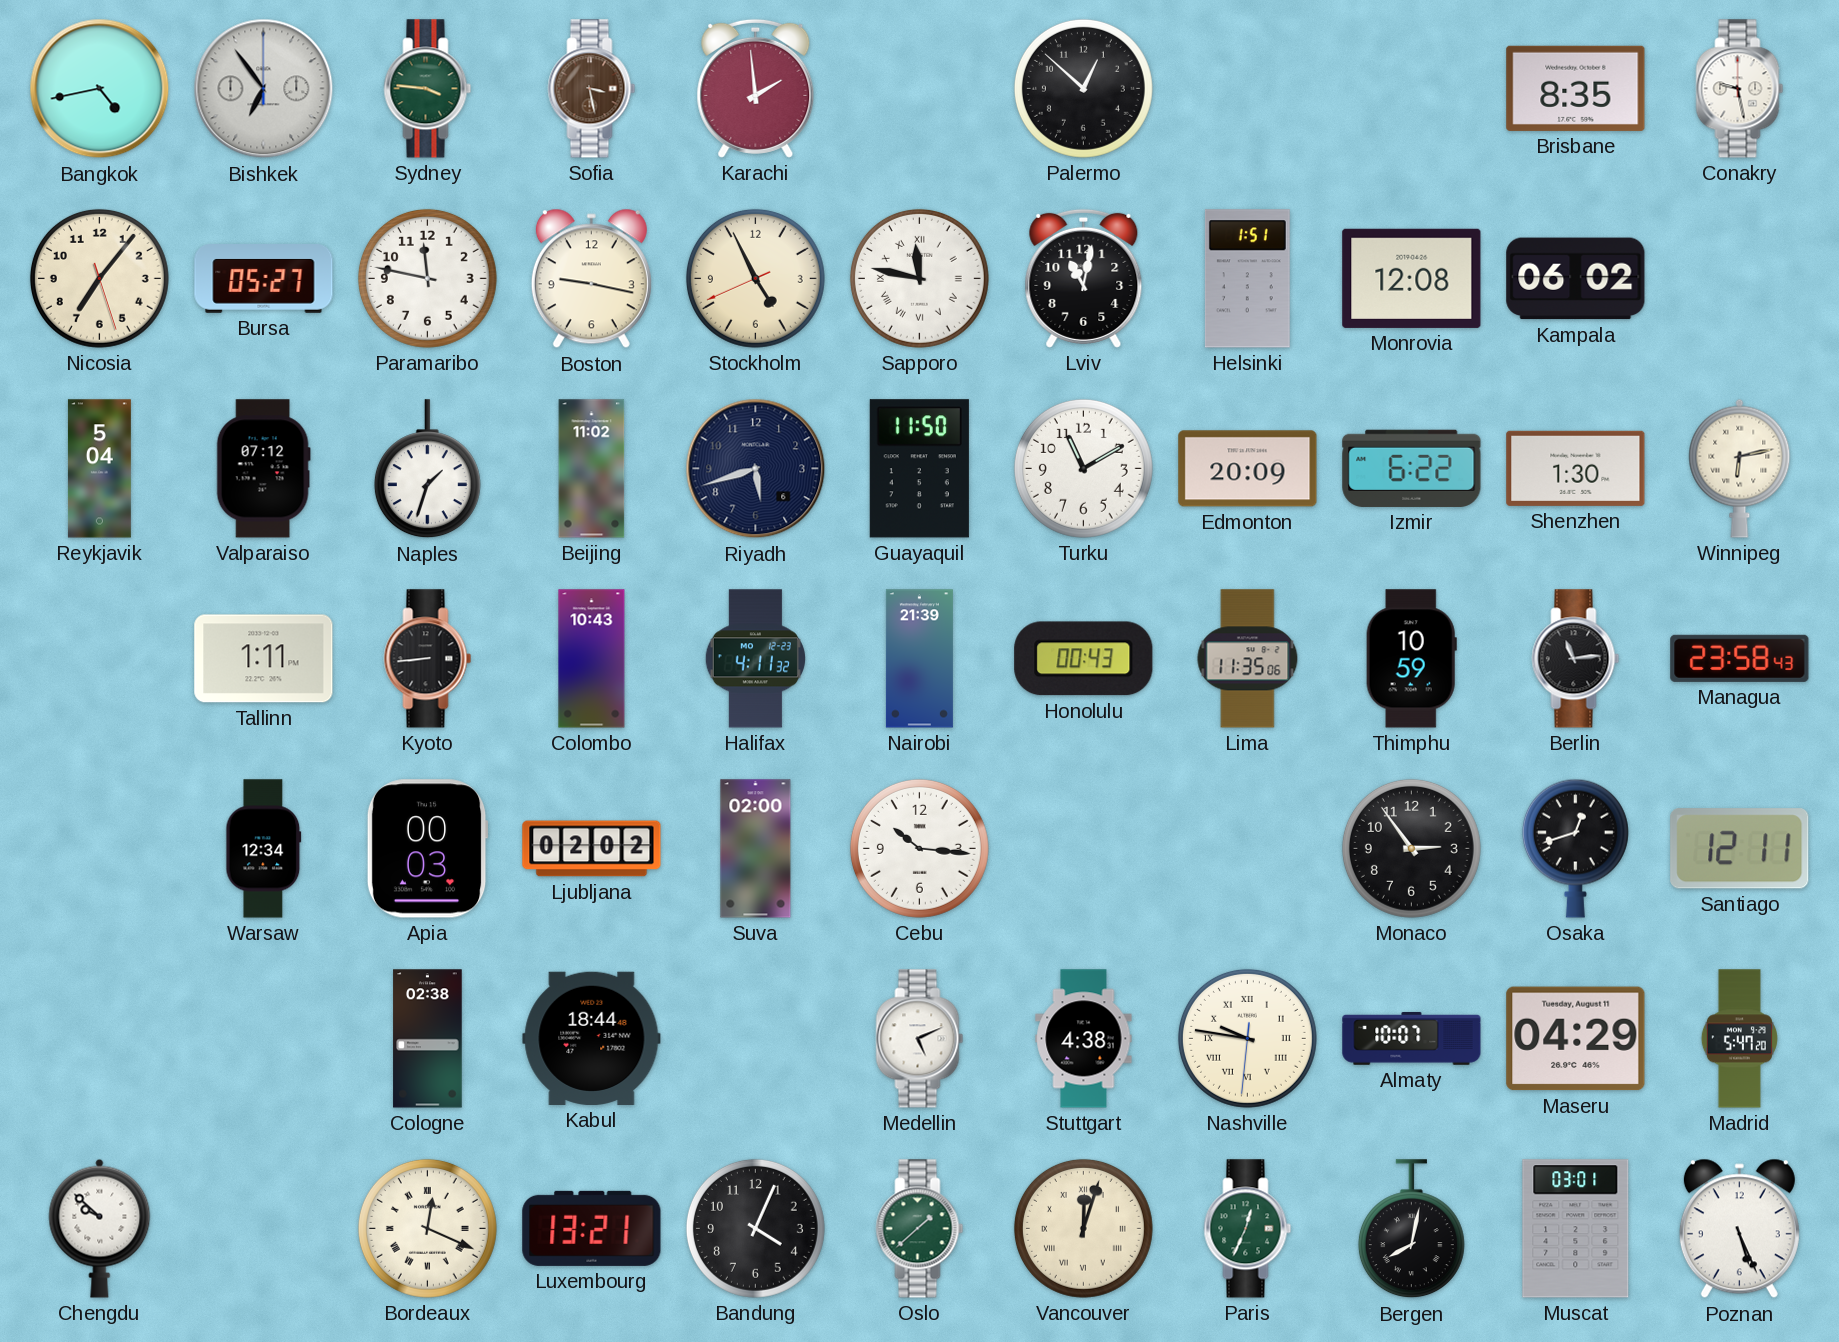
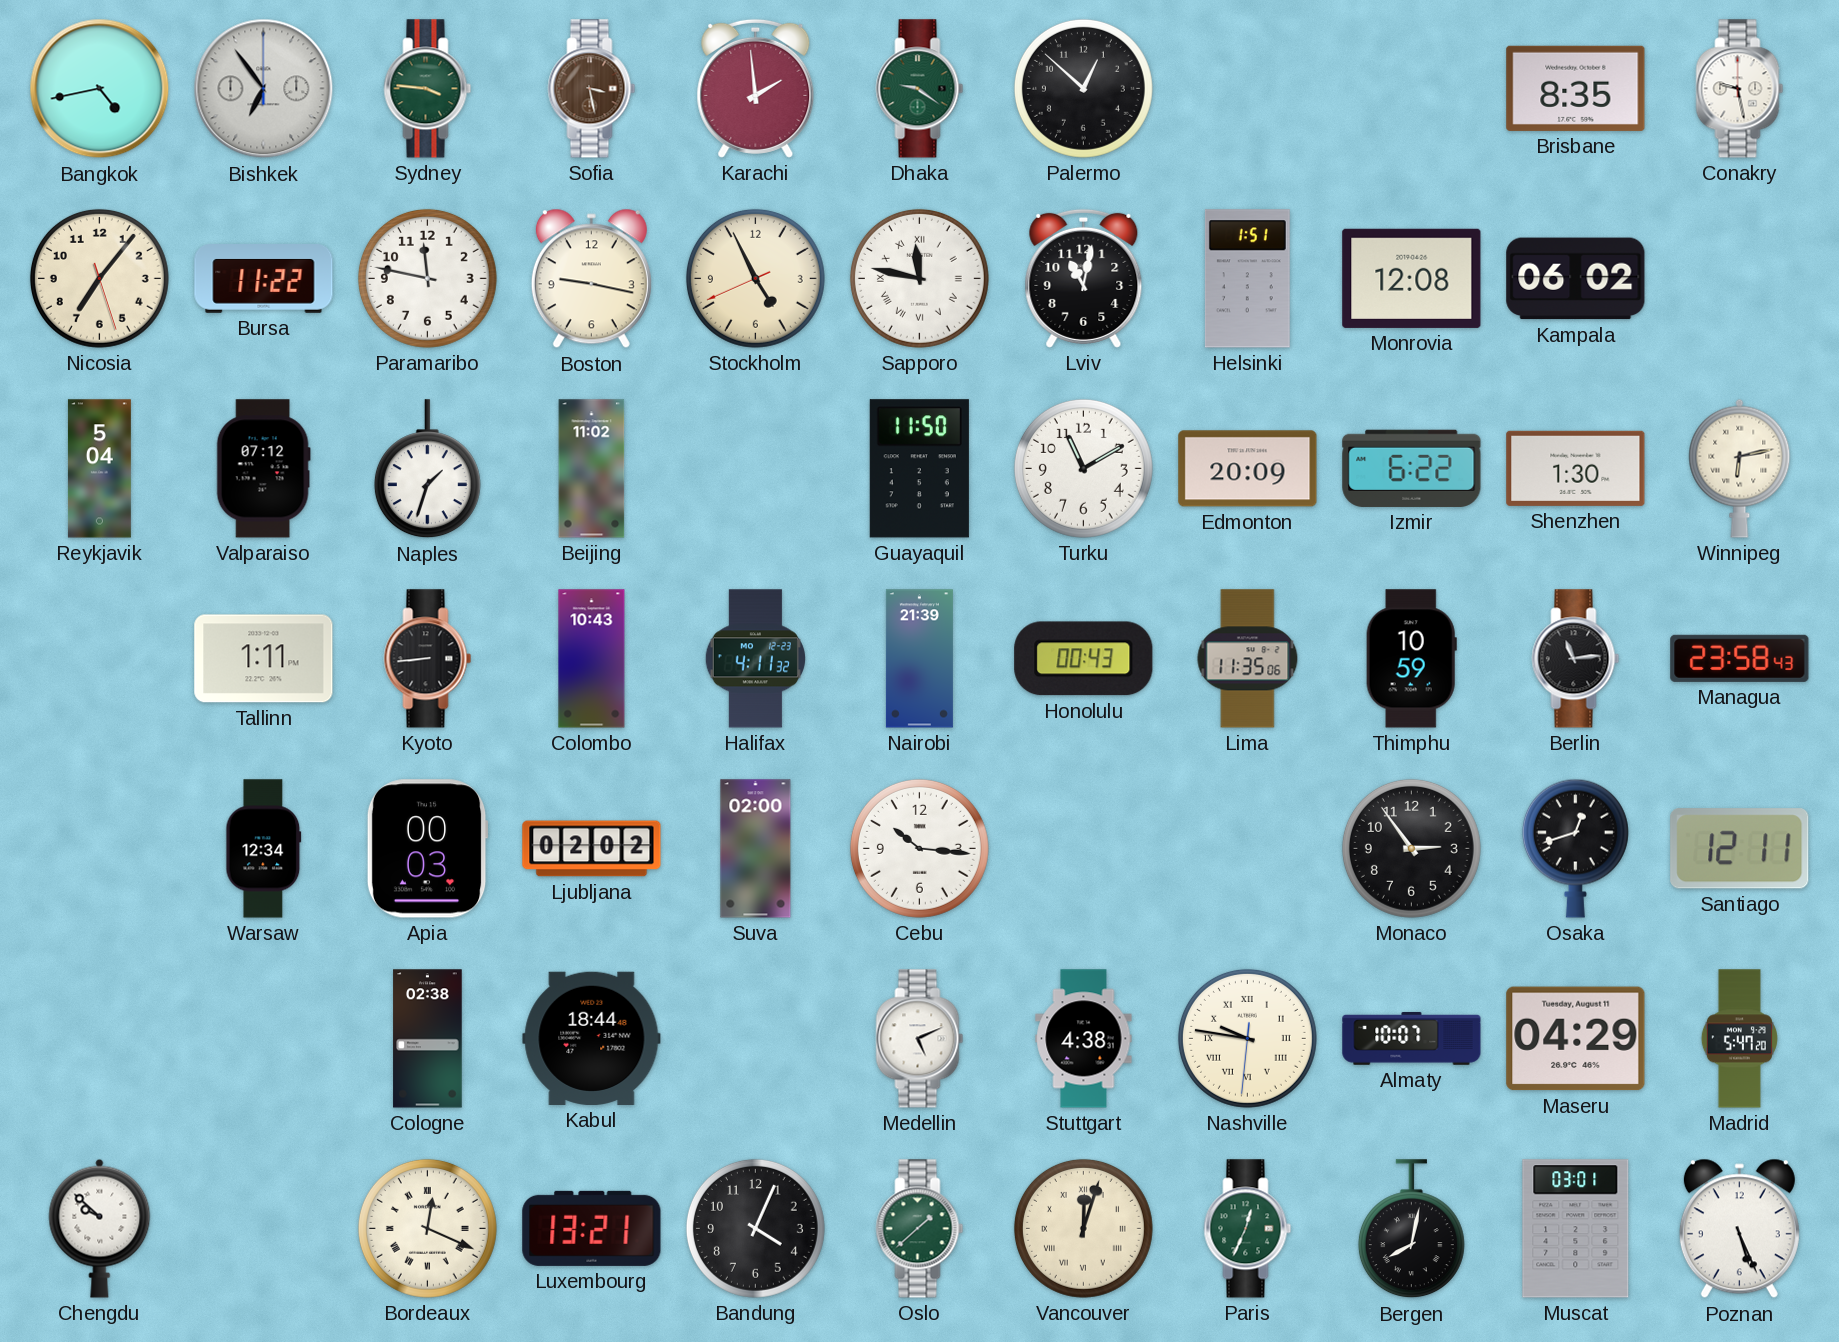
Dhaka: none -> 9:21 (920, 89)
Bursa: 05:27 -> 11:22 (264, 279)
Riyadh: 5:42 -> none (756, 469)
